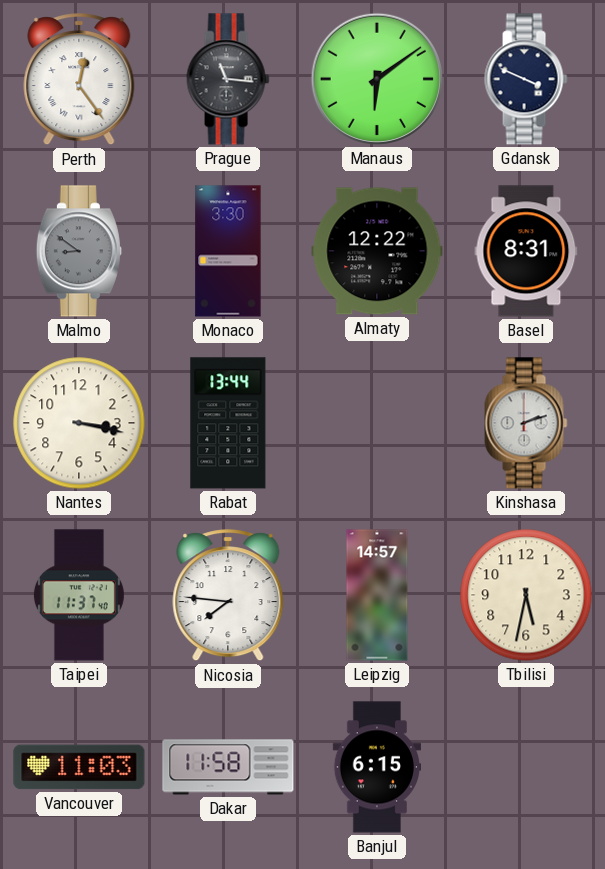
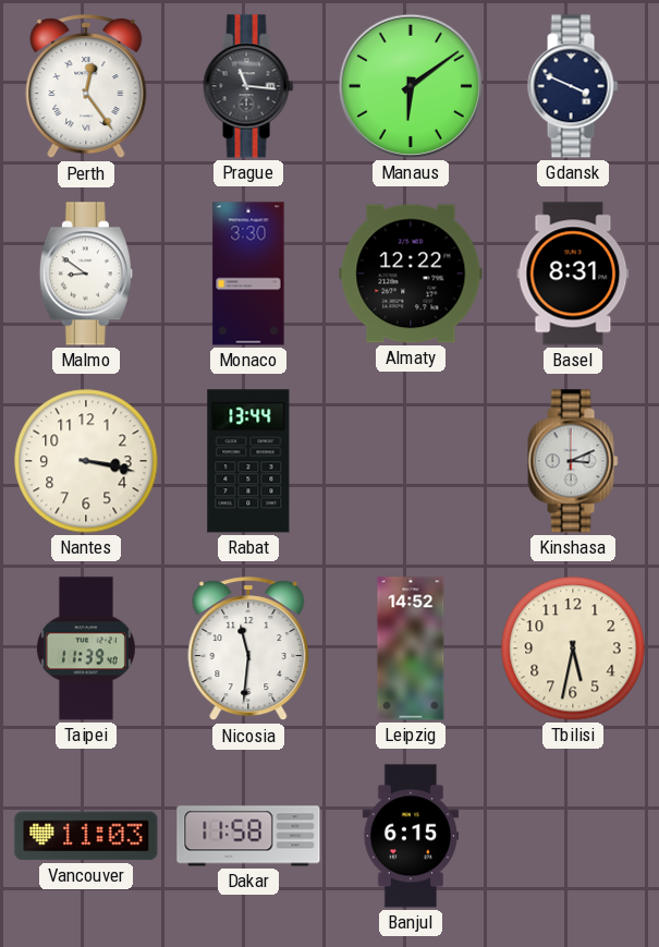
Malmo dial: grey -> white (86, 274)
Kinshasa: 2:12 -> 3:11 (573, 461)
Taipei: 11:37 -> 11:39 (86, 648)
Nicosia: 7:46 -> 11:31 (248, 649)
Leipzig: 14:57 -> 14:52 (411, 648)
